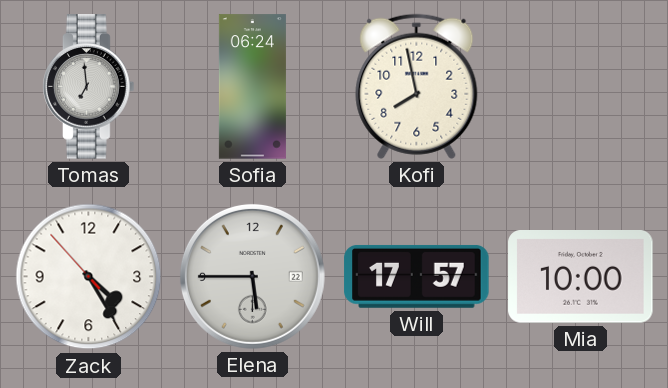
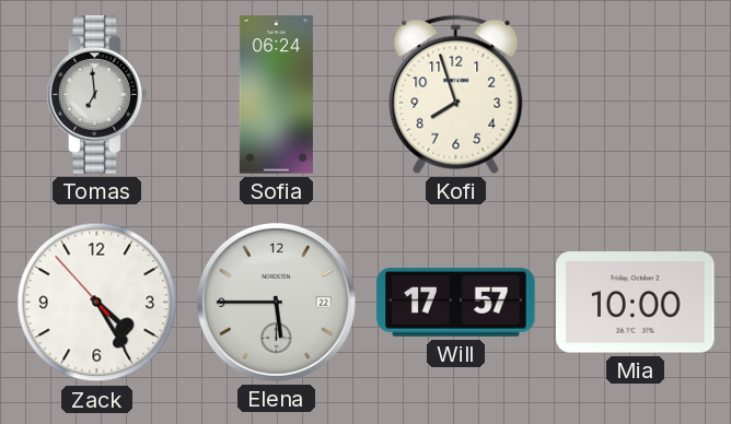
Kofi: 7:58 -> 7:57 (456, 94)
